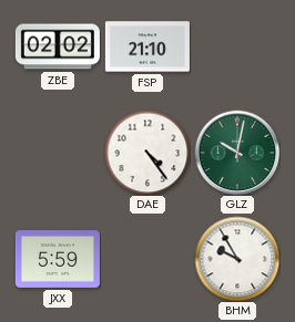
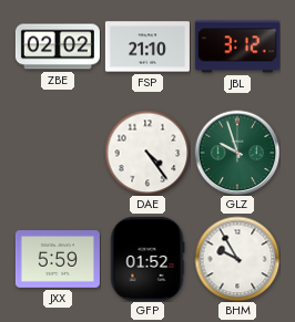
JBL: none -> 3:12 (237, 46)
GLZ: 10:02 -> 9:57 (237, 153)
GFP: none -> 01:52 (147, 259)
